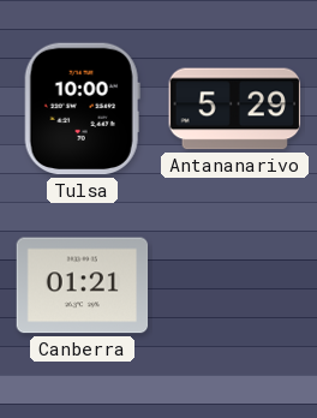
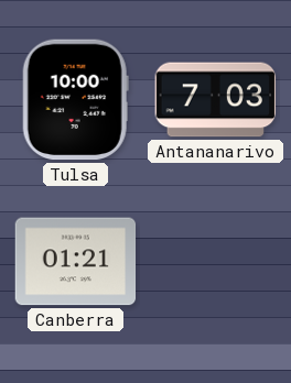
Antananarivo: 5:29 -> 7:03 (216, 100)
